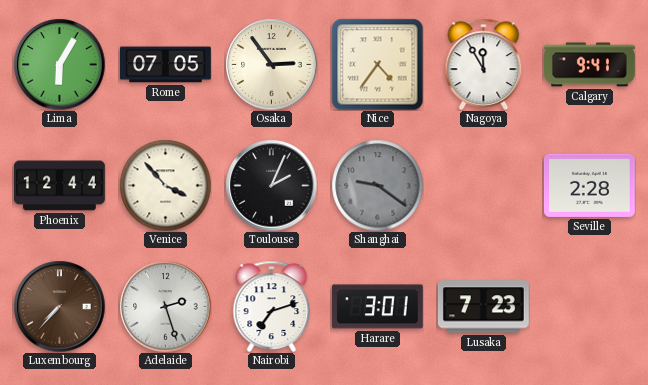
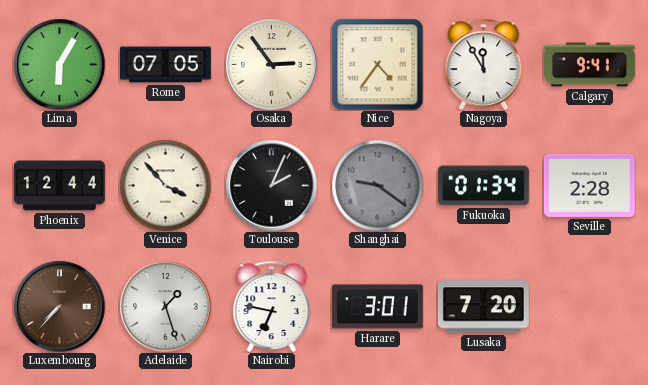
Fukuoka: none -> 01:34 (484, 186)
Adelaide: 2:27 -> 1:27 (165, 306)
Nairobi: 7:12 -> 6:47 (272, 306)
Lusaka: 7:23 -> 7:20 (484, 307)
